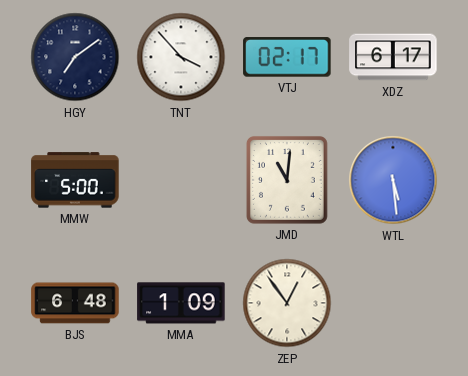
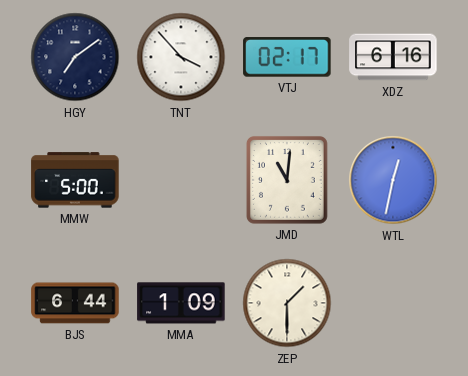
XDZ: 6:17 -> 6:16 (393, 57)
WTL: 5:29 -> 12:32 (393, 180)
BJS: 6:48 -> 6:44 (75, 303)
ZEP: 12:54 -> 1:30 (287, 303)
